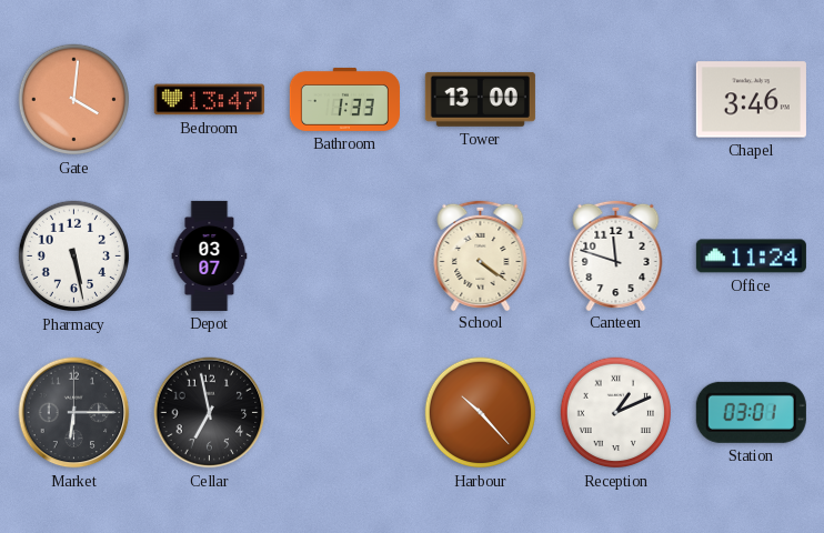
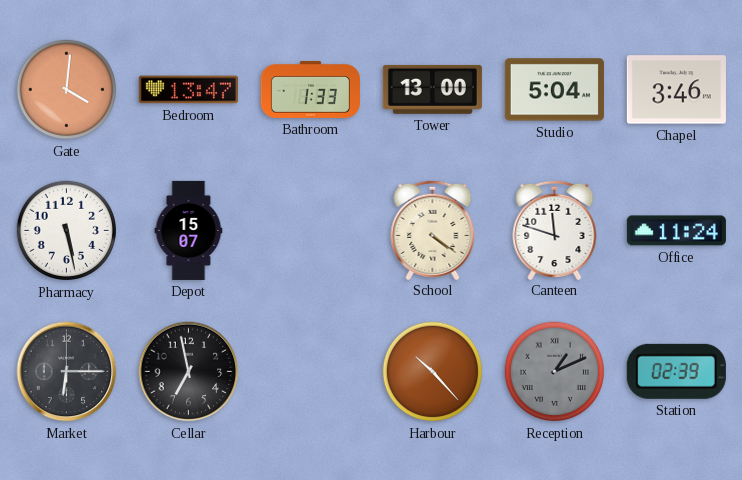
Studio: none -> 5:04 (554, 90)
Depot: 03:07 -> 15:07 (189, 230)
Reception dial: white -> grey (555, 372)
Station: 03:01 -> 02:39 (676, 371)
